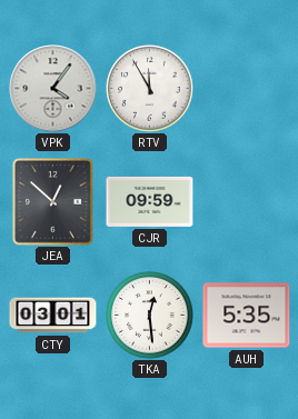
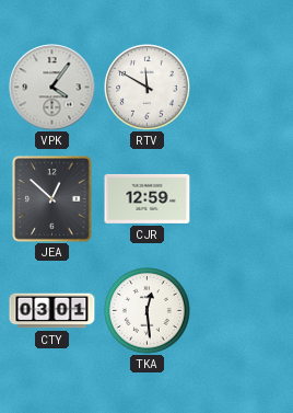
RTV: 11:55 -> 11:50 (148, 88)
CJR: 09:59 -> 12:59 (148, 198)
AUH: 5:35 -> none (247, 316)
